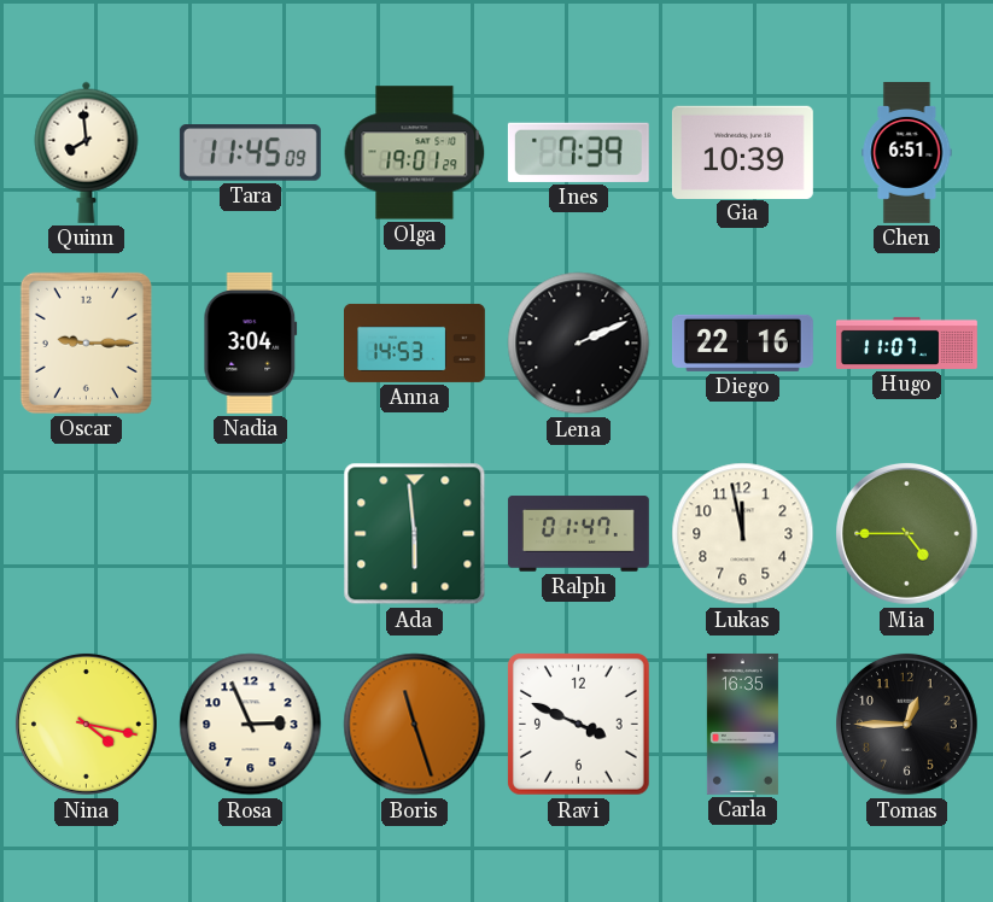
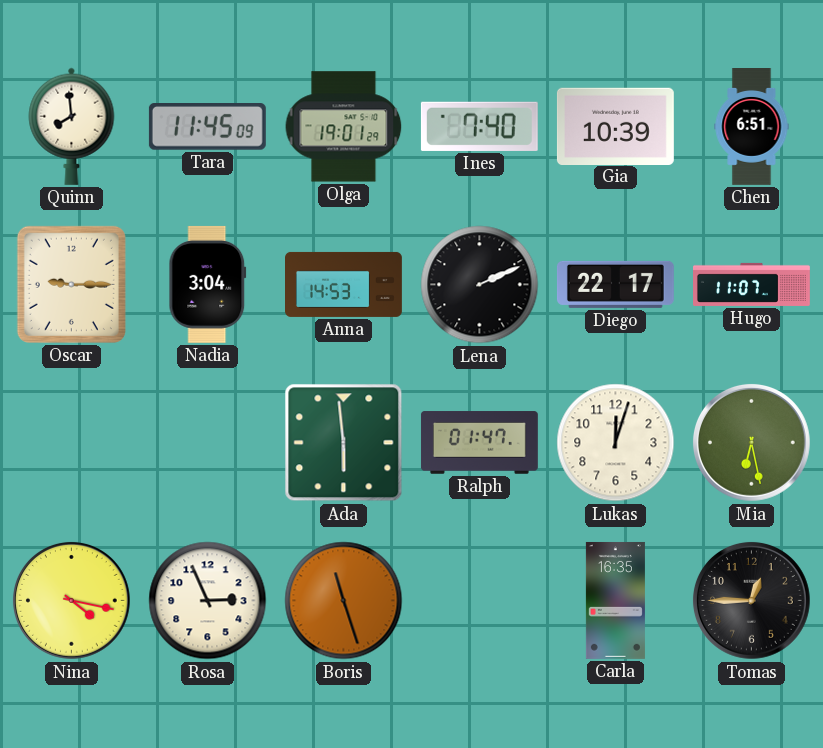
Ines: 7:39 -> 7:40 (479, 126)
Diego: 22:16 -> 22:17 (615, 284)
Lukas: 11:58 -> 12:03 (616, 443)
Mia: 4:45 -> 6:28 (752, 443)
Ravi: 3:49 -> none (579, 725)
